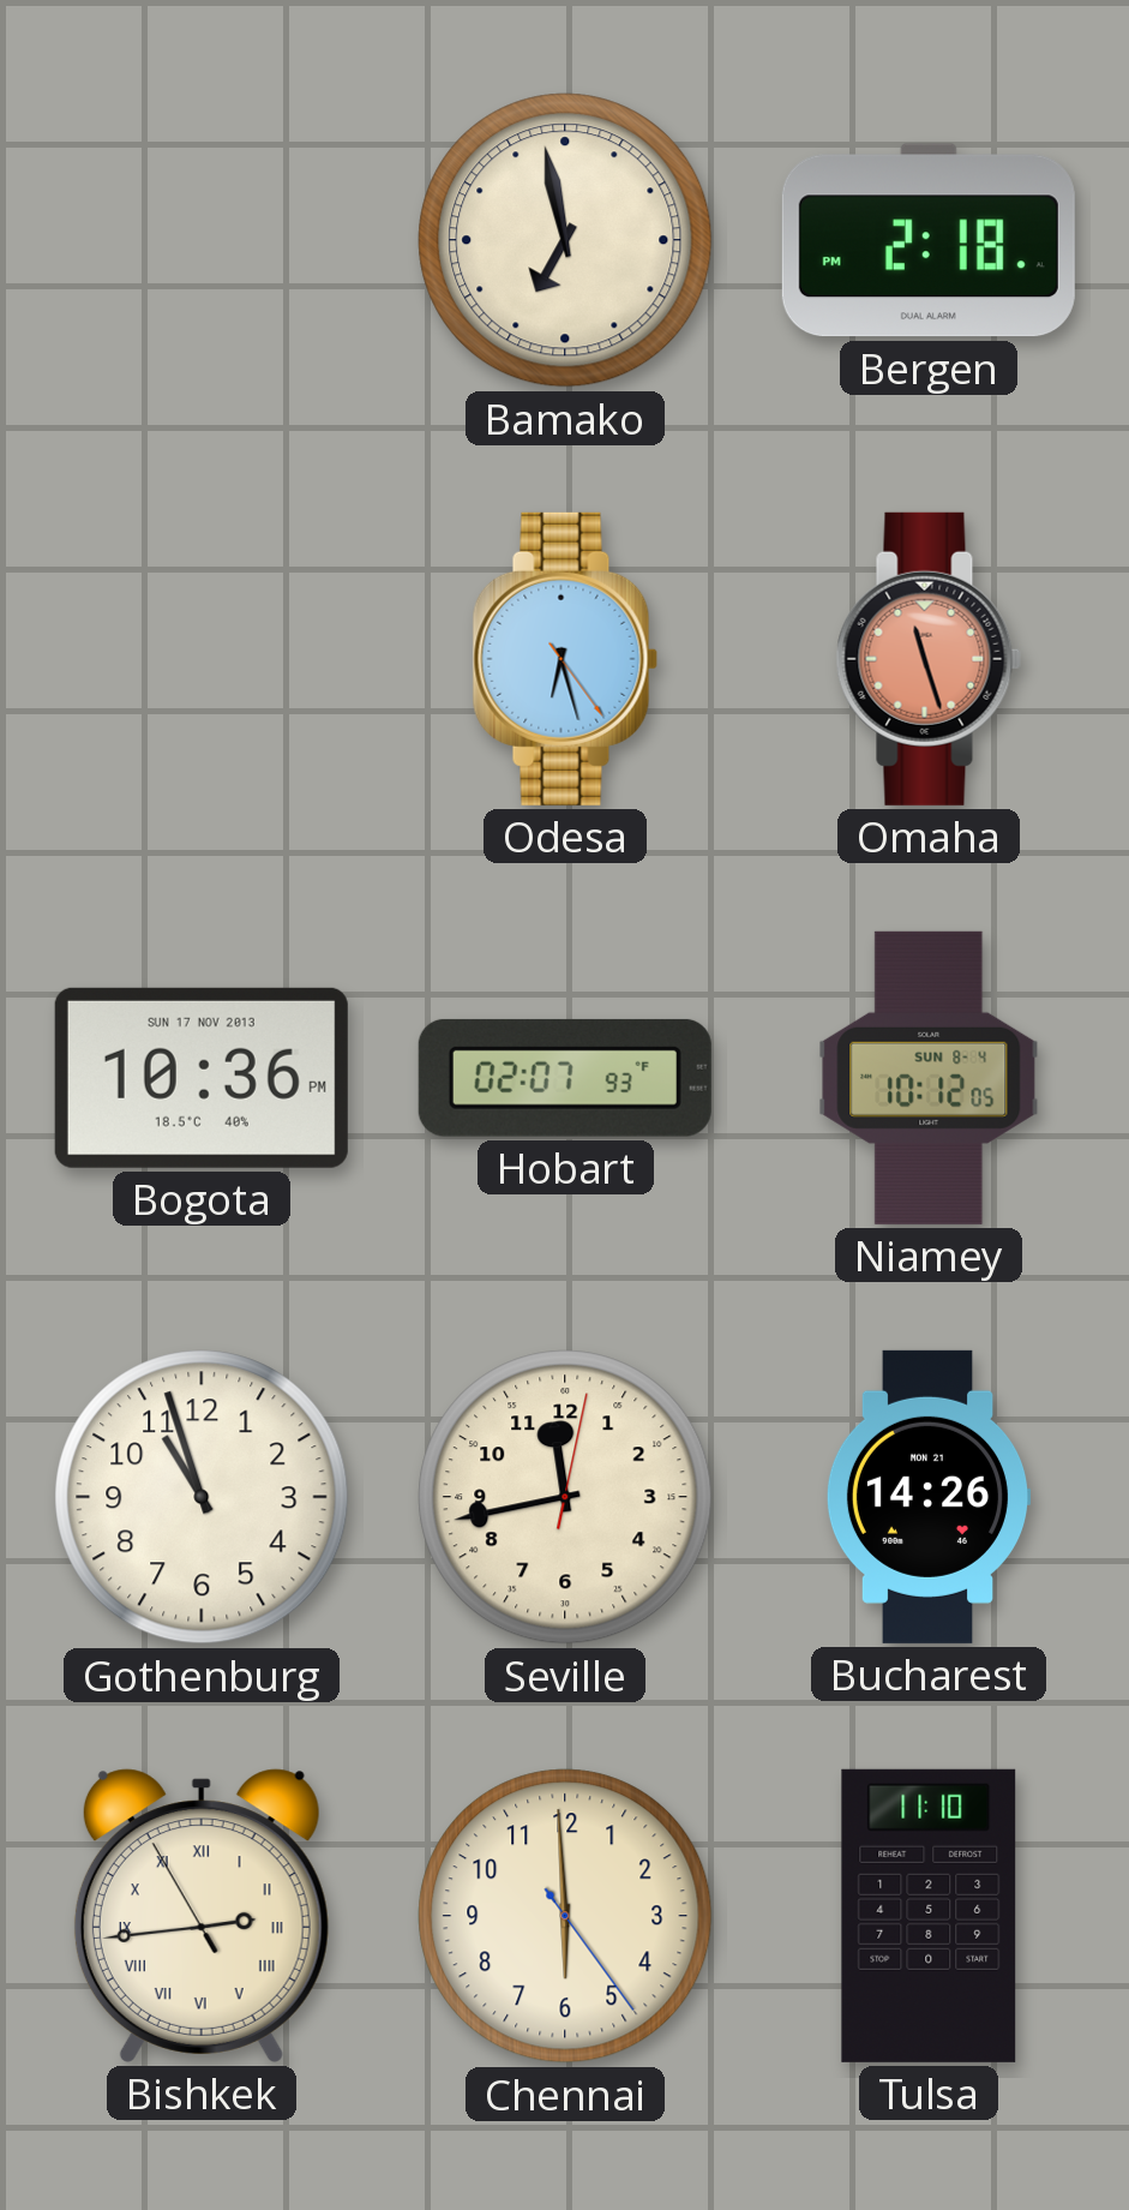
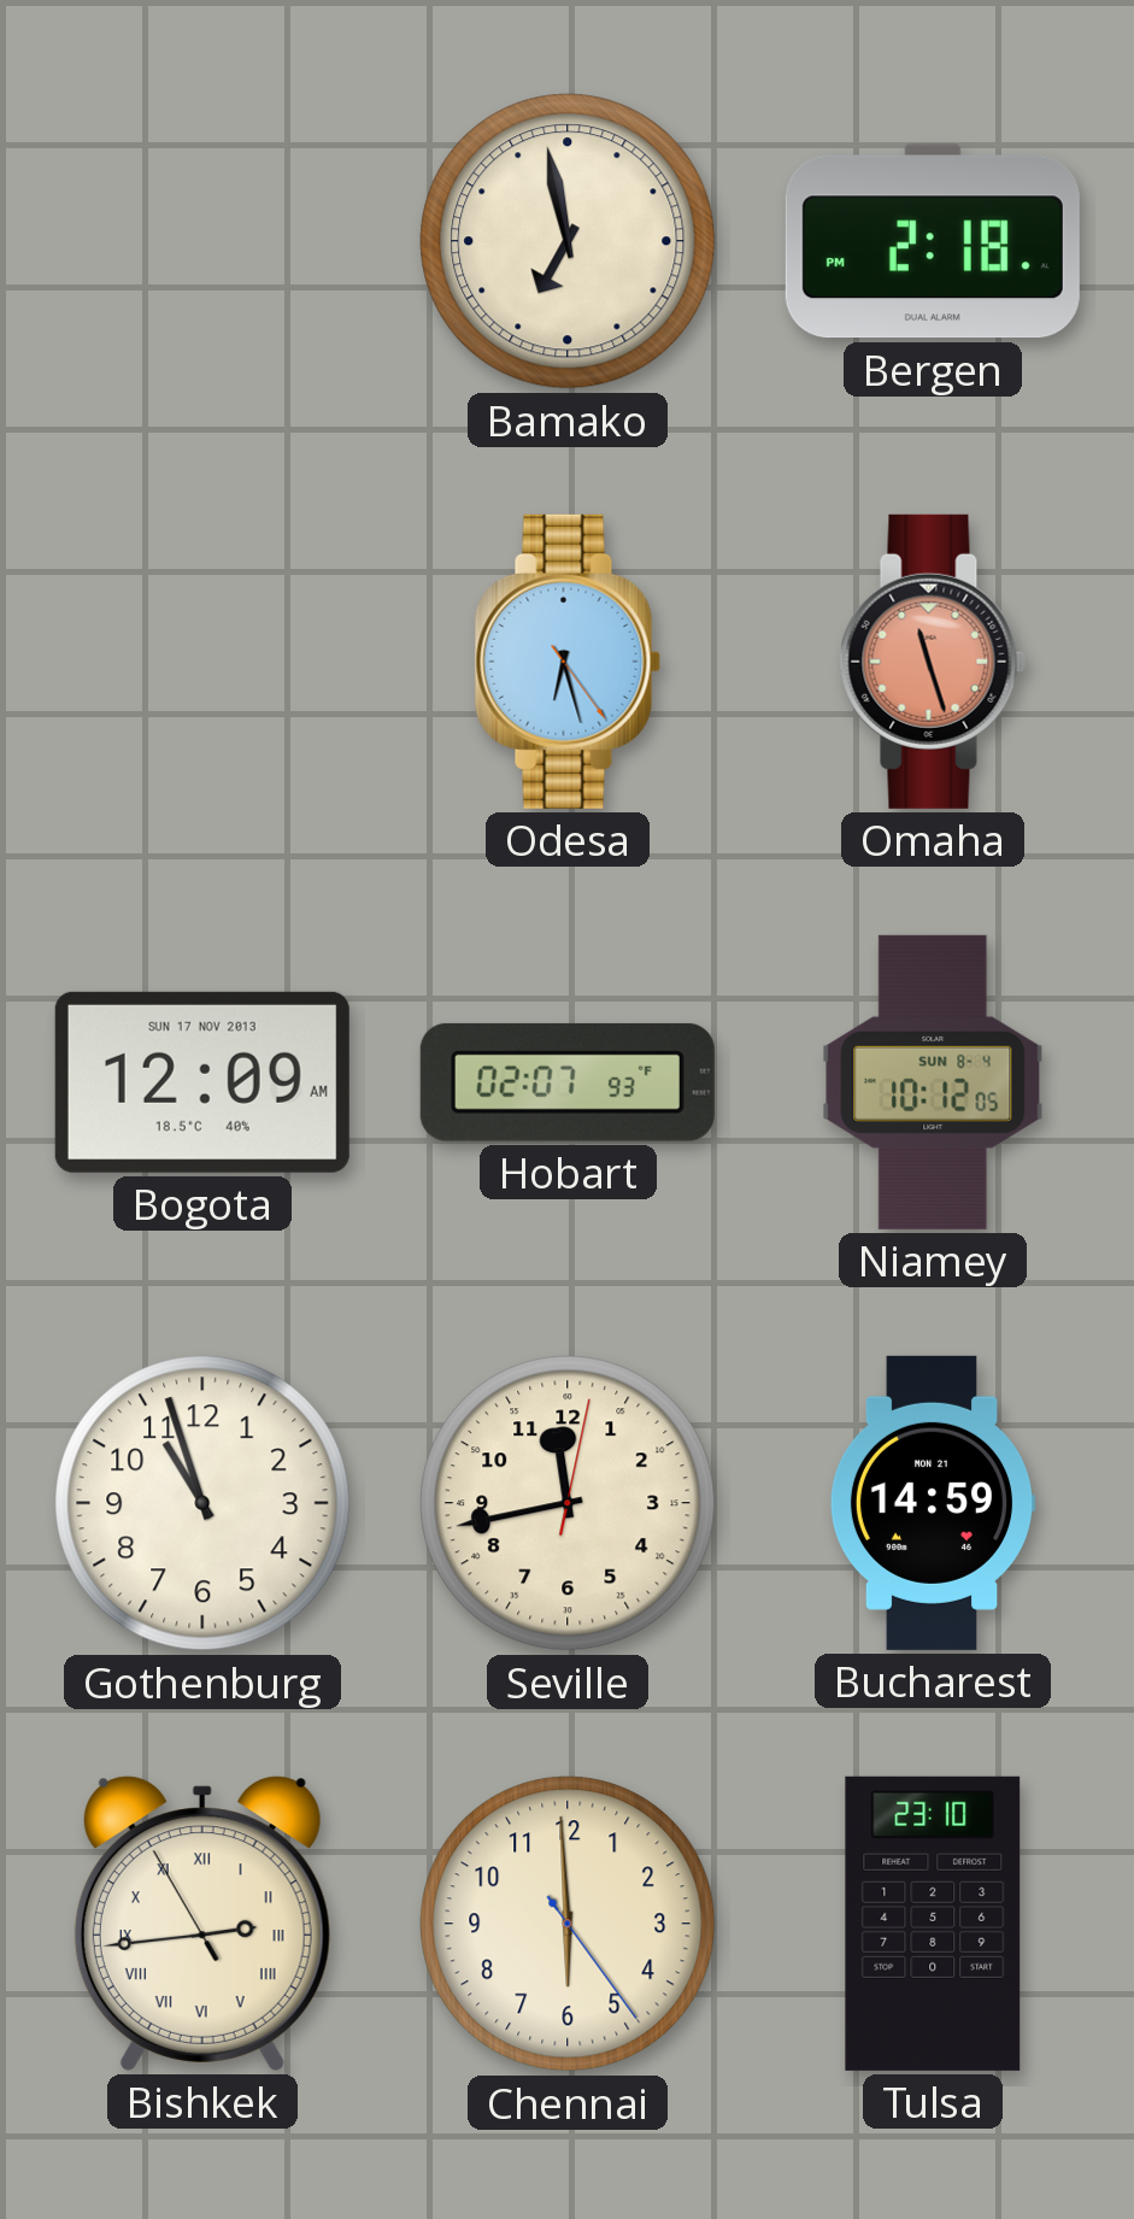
Bogota: 10:36 -> 12:09 (202, 1082)
Bucharest: 14:26 -> 14:59 (933, 1503)
Tulsa: 11:10 -> 23:10 (933, 1924)
